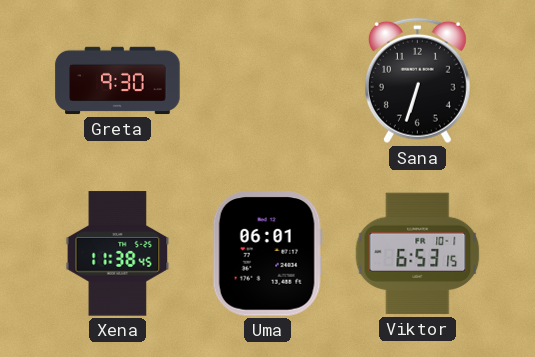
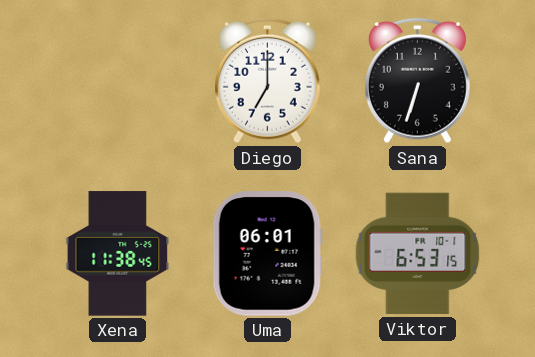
Greta: 9:30 -> none (118, 81)
Diego: none -> 7:00 (267, 81)
